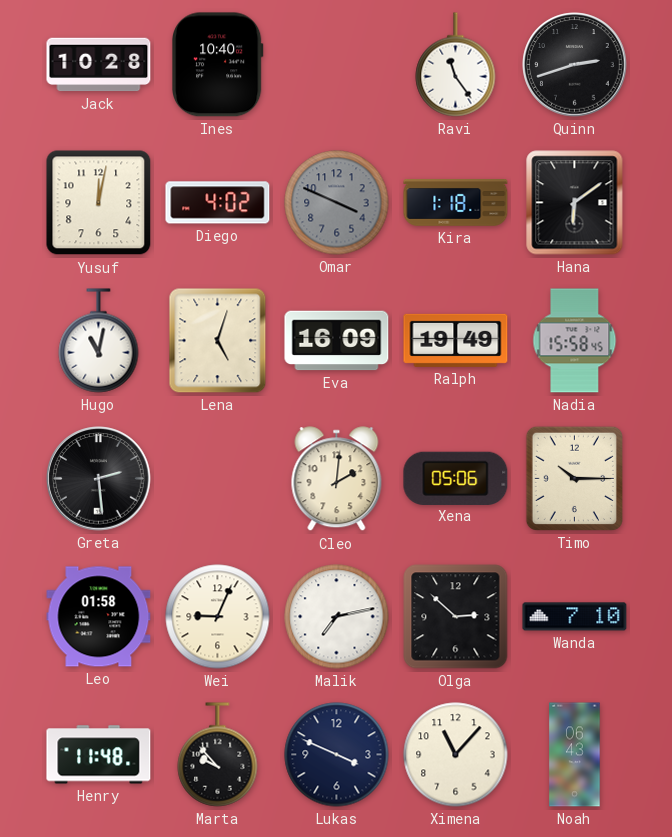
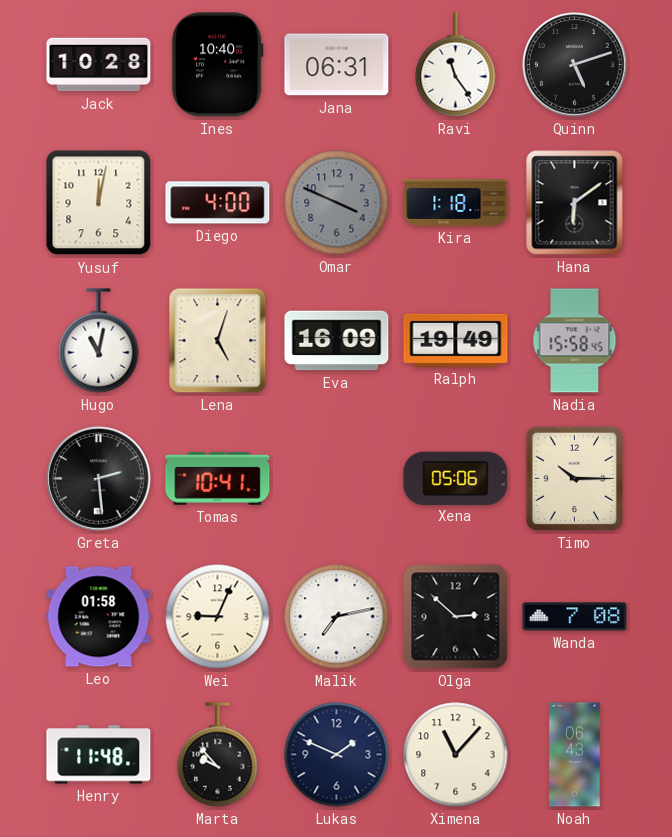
Jana: none -> 06:31 (337, 65)
Quinn: 2:42 -> 5:12 (575, 65)
Diego: 4:02 -> 4:00 (218, 203)
Tomas: none -> 10:41 (218, 478)
Cleo: 2:01 -> none (337, 479)
Wanda: 7:10 -> 7:08 (575, 617)
Lukas: 3:49 -> 1:49 (337, 755)
